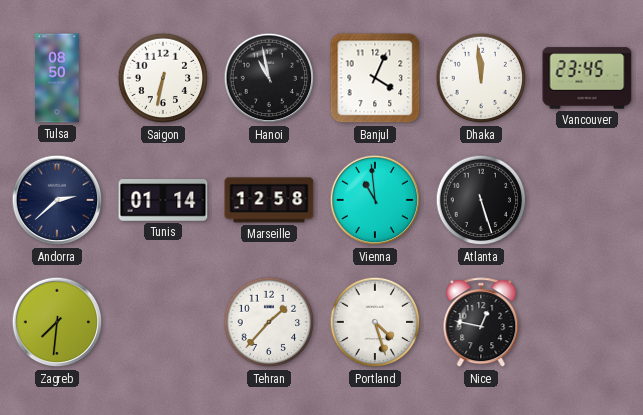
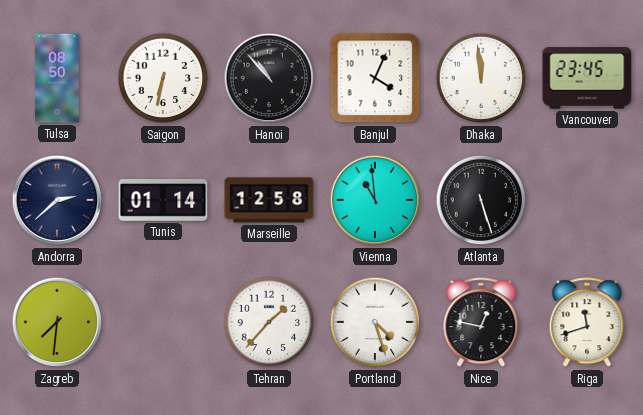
Hanoi: 10:58 -> 10:53 (269, 78)
Riga: none -> 11:42 (587, 323)
